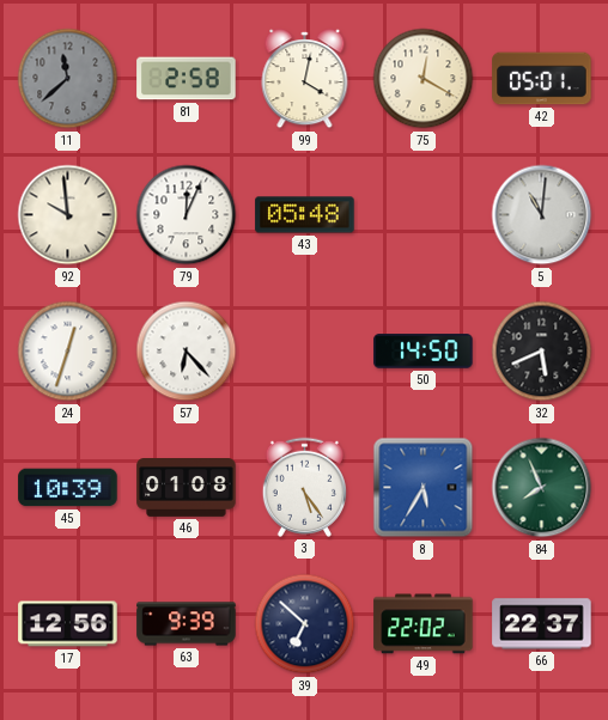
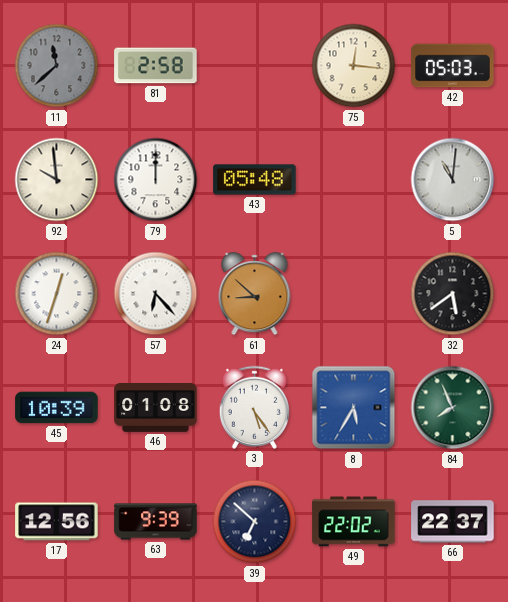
99: 4:02 -> none (305, 79)
75: 12:20 -> 12:16 (354, 66)
42: 05:01 -> 05:03 (453, 66)
79: 12:04 -> 12:00 (156, 180)
61: none -> 8:52 (255, 294)
50: 14:50 -> none (424, 352)
32: 5:41 -> 5:39 (453, 294)
